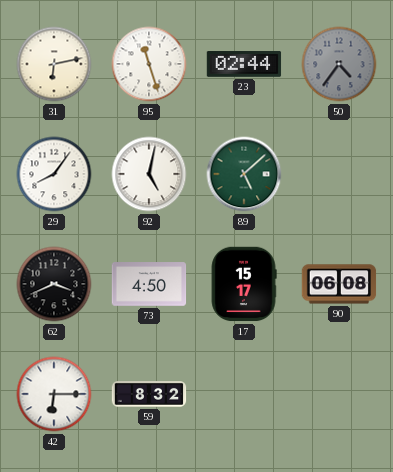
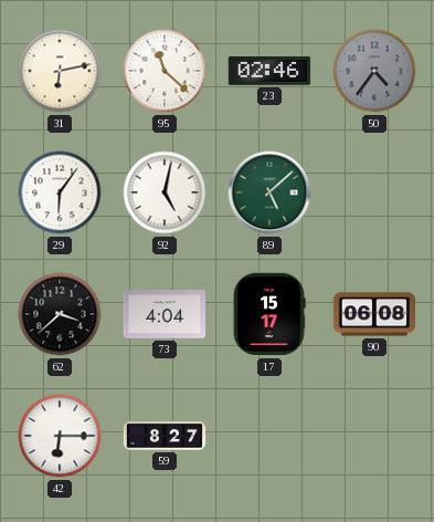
95: 11:27 -> 11:22 (165, 71)
23: 02:44 -> 02:46 (269, 72)
29: 8:06 -> 6:06 (60, 192)
62: 3:41 -> 3:38 (60, 314)
73: 4:50 -> 4:04 (165, 314)
59: 8:32 -> 8:27 (165, 436)
